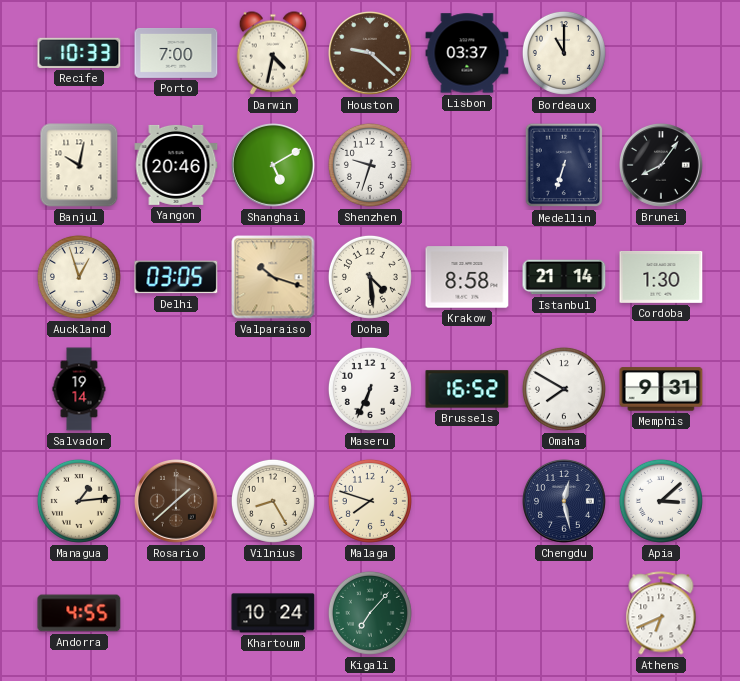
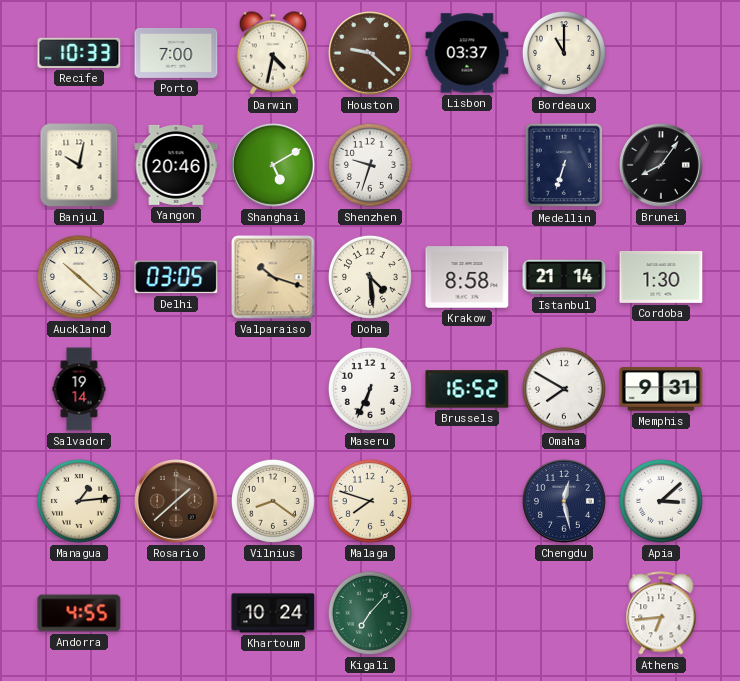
Auckland: 12:57 -> 10:22 (79, 277)
Vilnius: 8:25 -> 8:21 (273, 501)
Athens: 6:41 -> 6:44 (661, 613)
